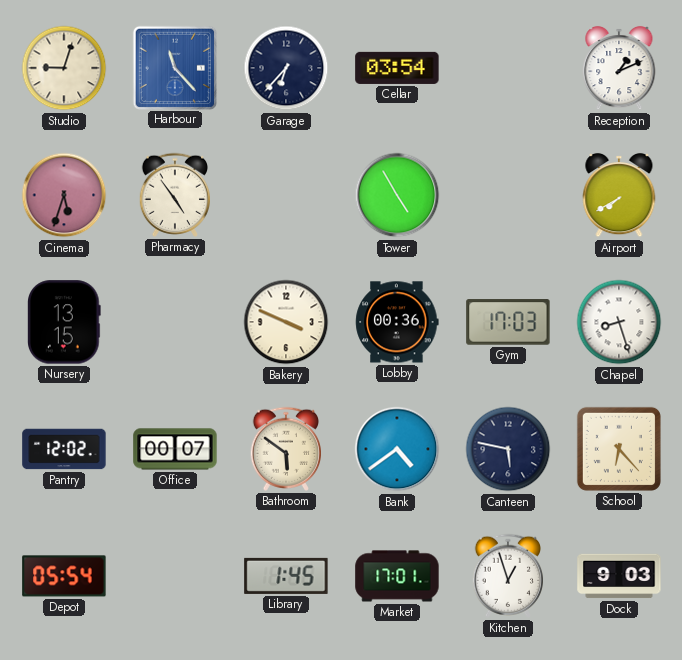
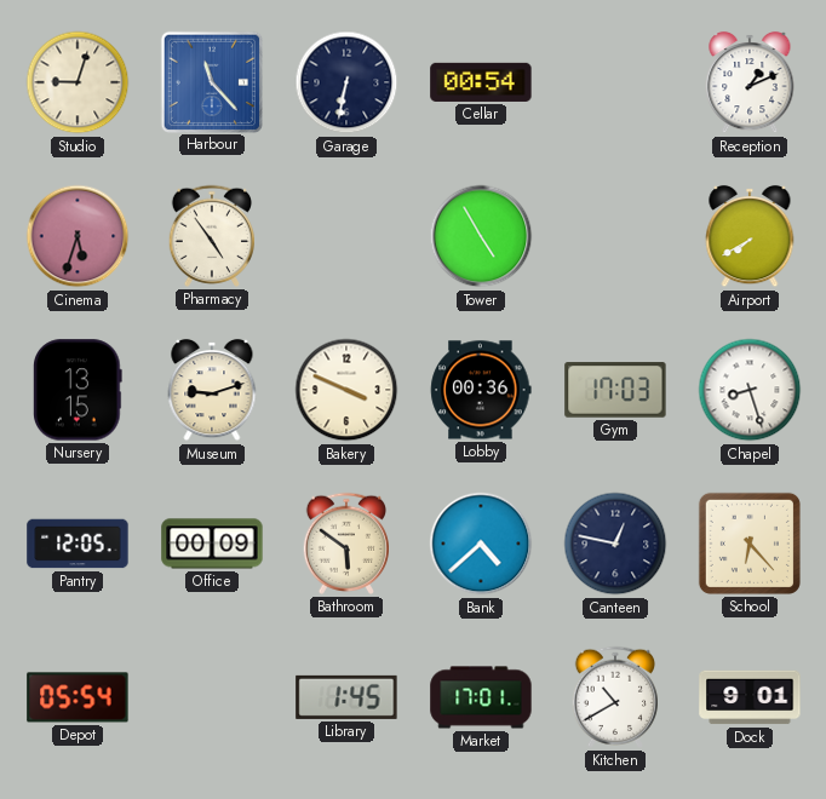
Garage: 6:37 -> 6:32 (346, 82)
Cellar: 03:54 -> 00:54 (481, 82)
Museum: none -> 9:12 (212, 390)
Pantry: 12:02 -> 12:05 (78, 544)
Office: 00:07 -> 00:09 (212, 544)
Bank: 4:39 -> 4:38 (481, 544)
Canteen: 5:47 -> 12:47 (615, 544)
Kitchen: 12:57 -> 10:40 (614, 697)
Dock: 9:03 -> 9:01 (750, 697)
